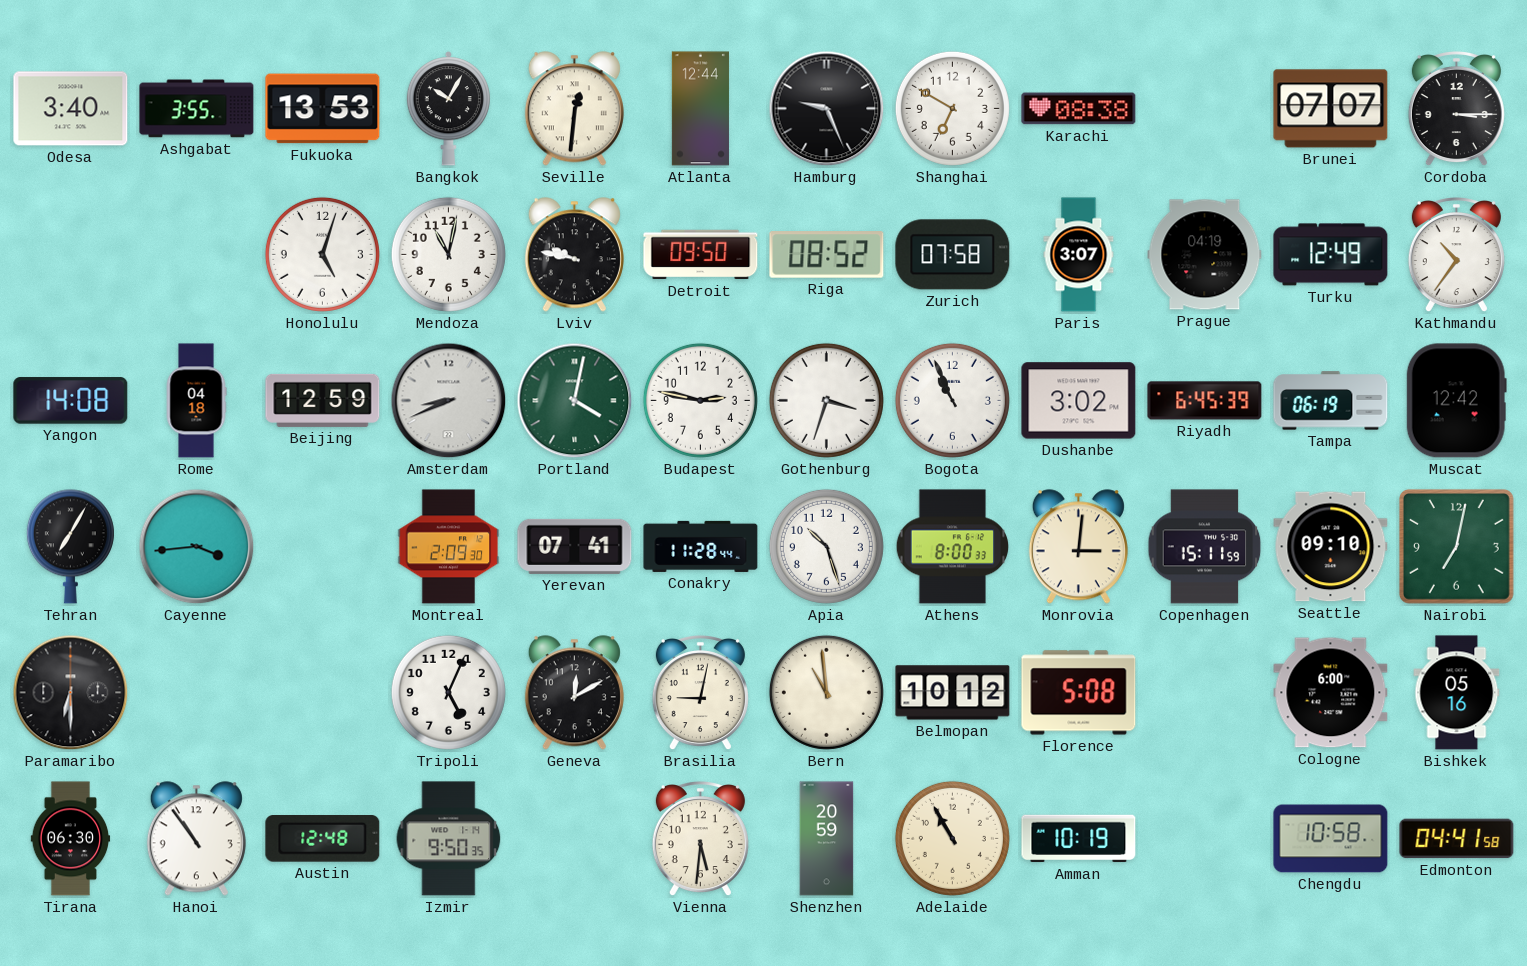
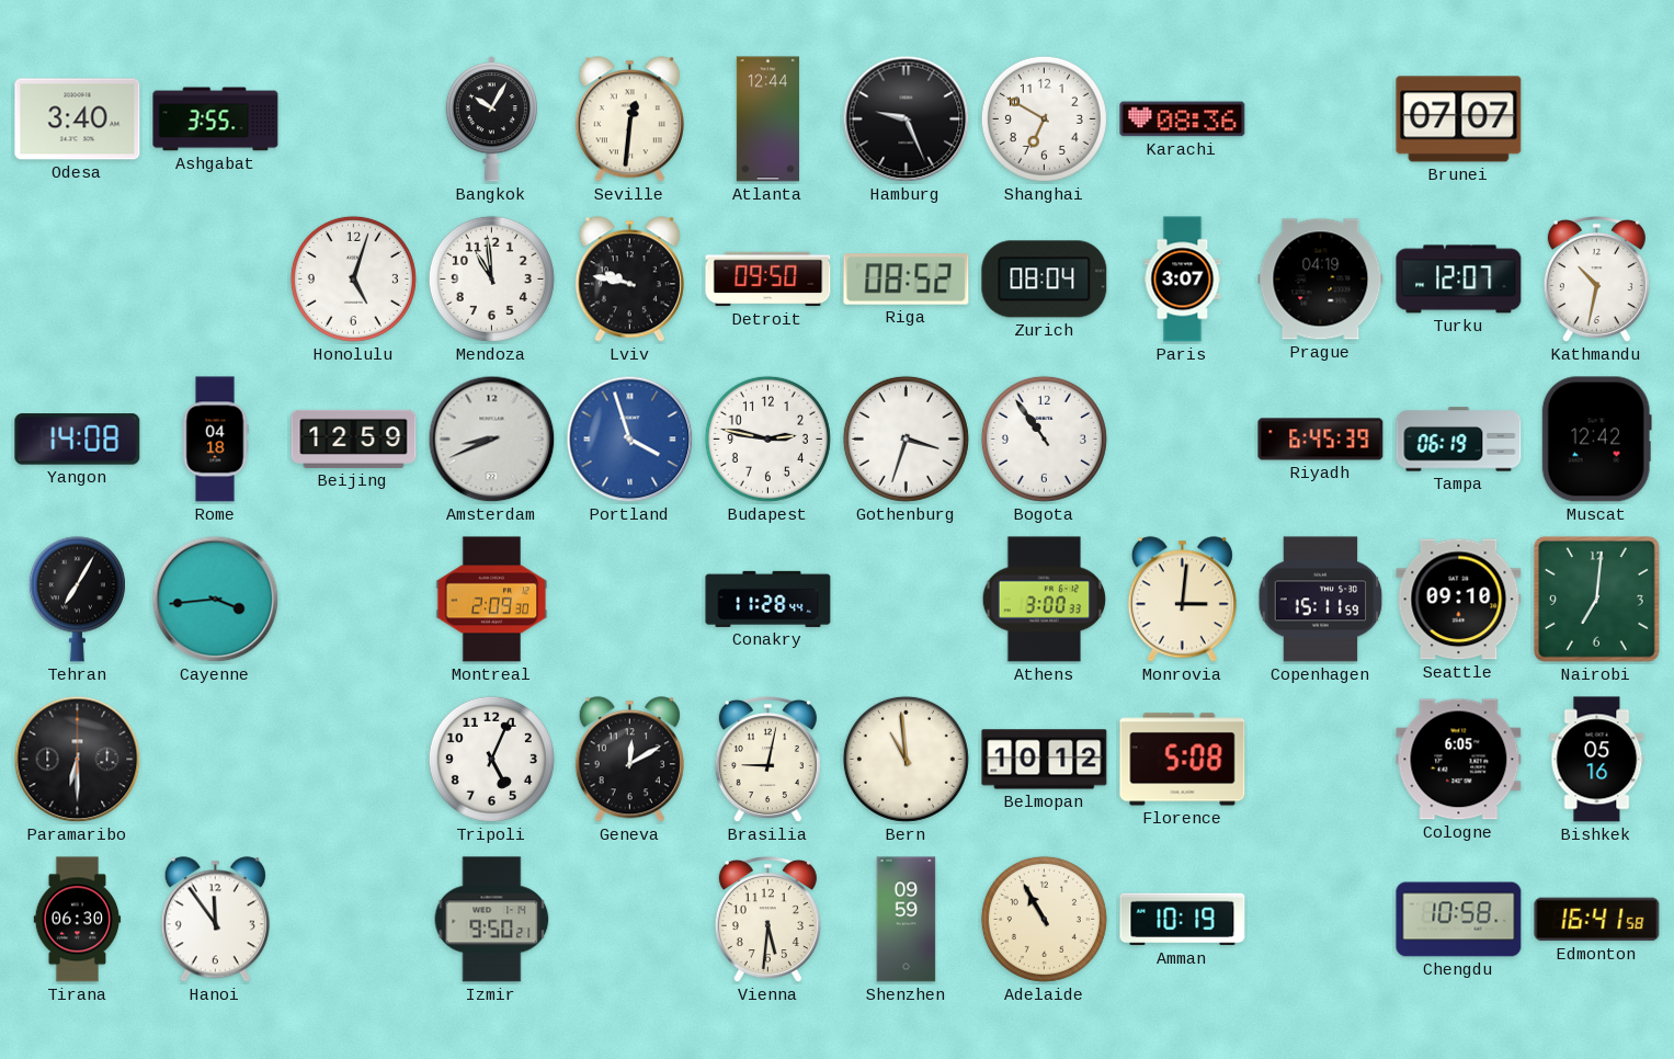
Fukuoka: 13:53 -> none (323, 109)
Karachi: 08:38 -> 08:36 (1183, 119)
Cordoba: 3:15 -> none (1456, 110)
Mendoza: 11:02 -> 10:59 (491, 278)
Zurich: 07:58 -> 08:04 (1045, 280)
Turku: 12:49 -> 12:07 (1459, 280)
Kathmandu: 10:36 -> 10:32 (1596, 281)
Portland: 4:02 -> 3:57 (630, 440)
Portland dial: green -> blue (630, 440)
Bogota: 10:56 -> 10:54 (1044, 439)
Dushanbe: 3:02 -> none (1079, 401)
Yerevan: 07:41 -> none (575, 546)
Apia: 10:27 -> none (826, 546)
Athens: 8:00 -> 3:00 (1045, 600)
Nairobi: 7:02 -> 7:01 (1596, 599)
Cologne: 6:00 -> 6:05 (1459, 760)
Hanoi: 10:54 -> 11:54 (215, 920)
Austin: 12:48 -> none (323, 839)
Izmir: 9:50:35 -> 9:50:21 (492, 920)
Shenzhen: 20:59 -> 09:59 (907, 920)
Edmonton: 04:41 -> 16:41 (1597, 920)
